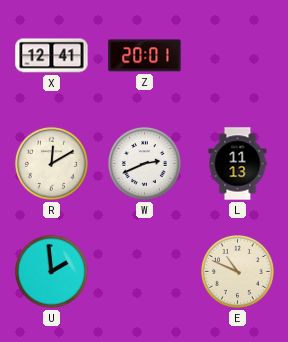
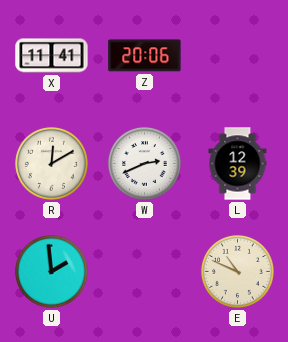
X: 12:41 -> 11:41 (52, 56)
Z: 20:01 -> 20:06 (145, 56)
L: 11:13 -> 12:39 (238, 164)
